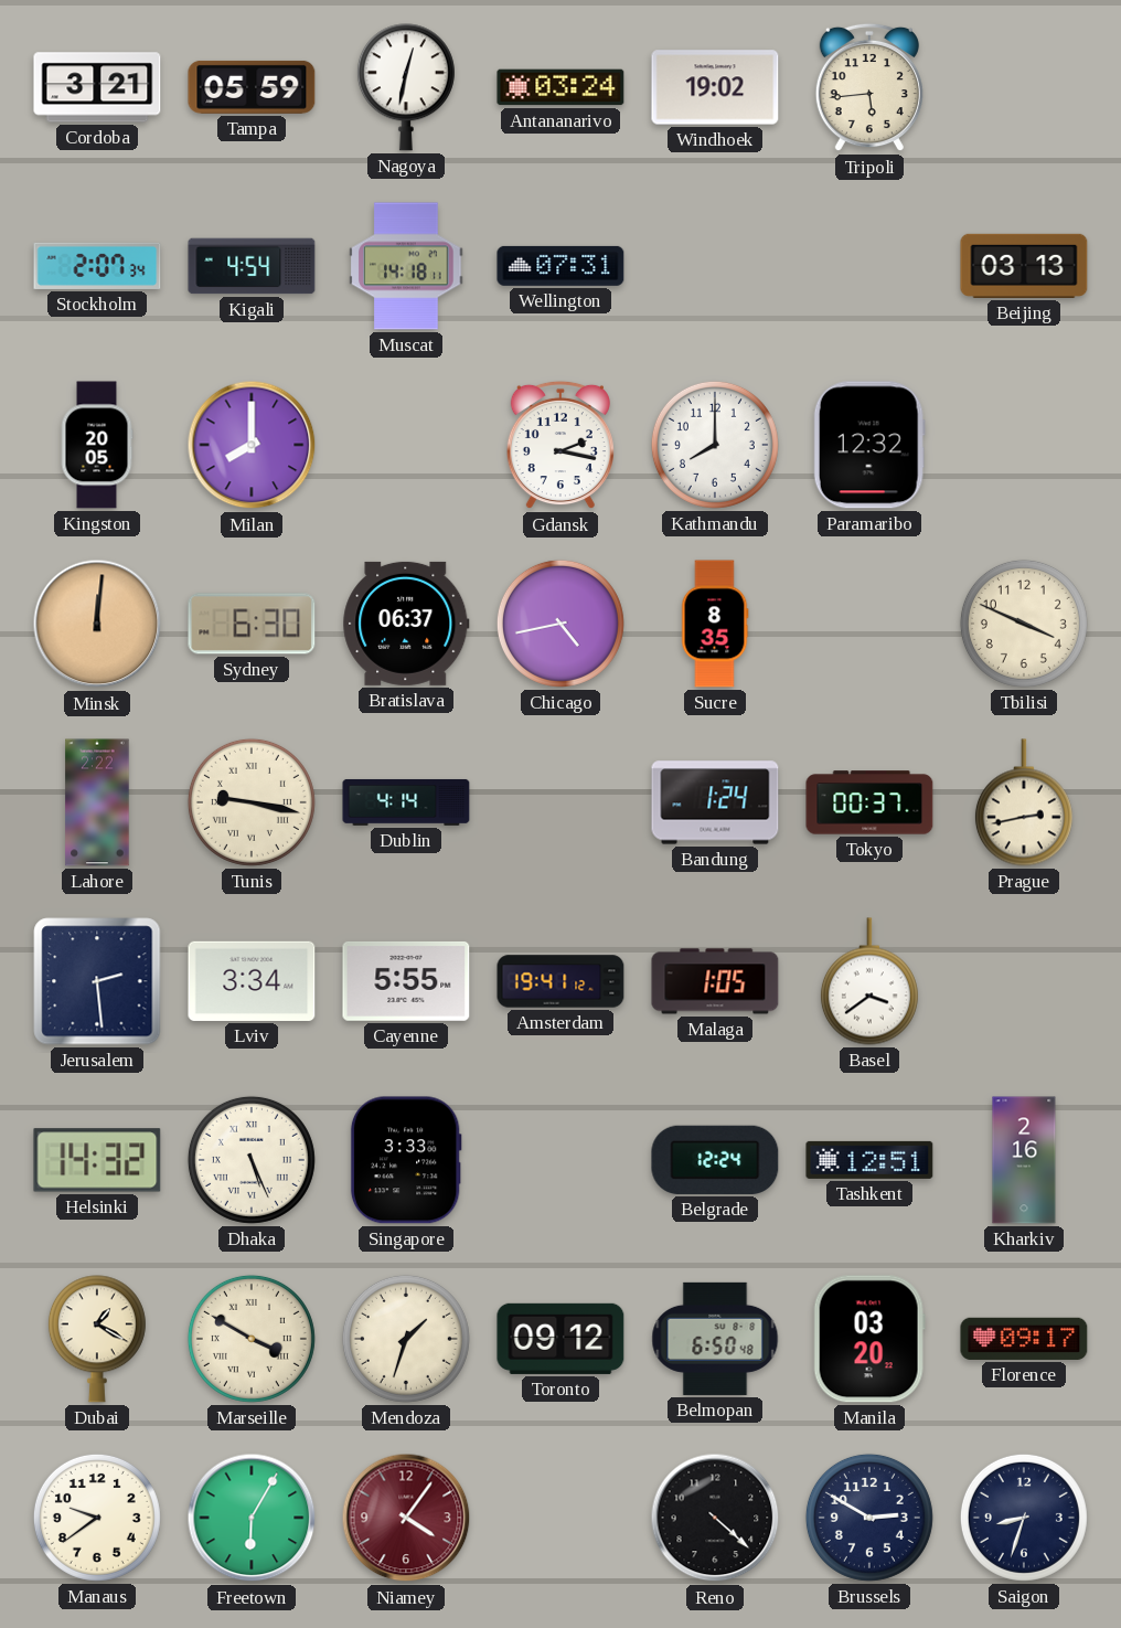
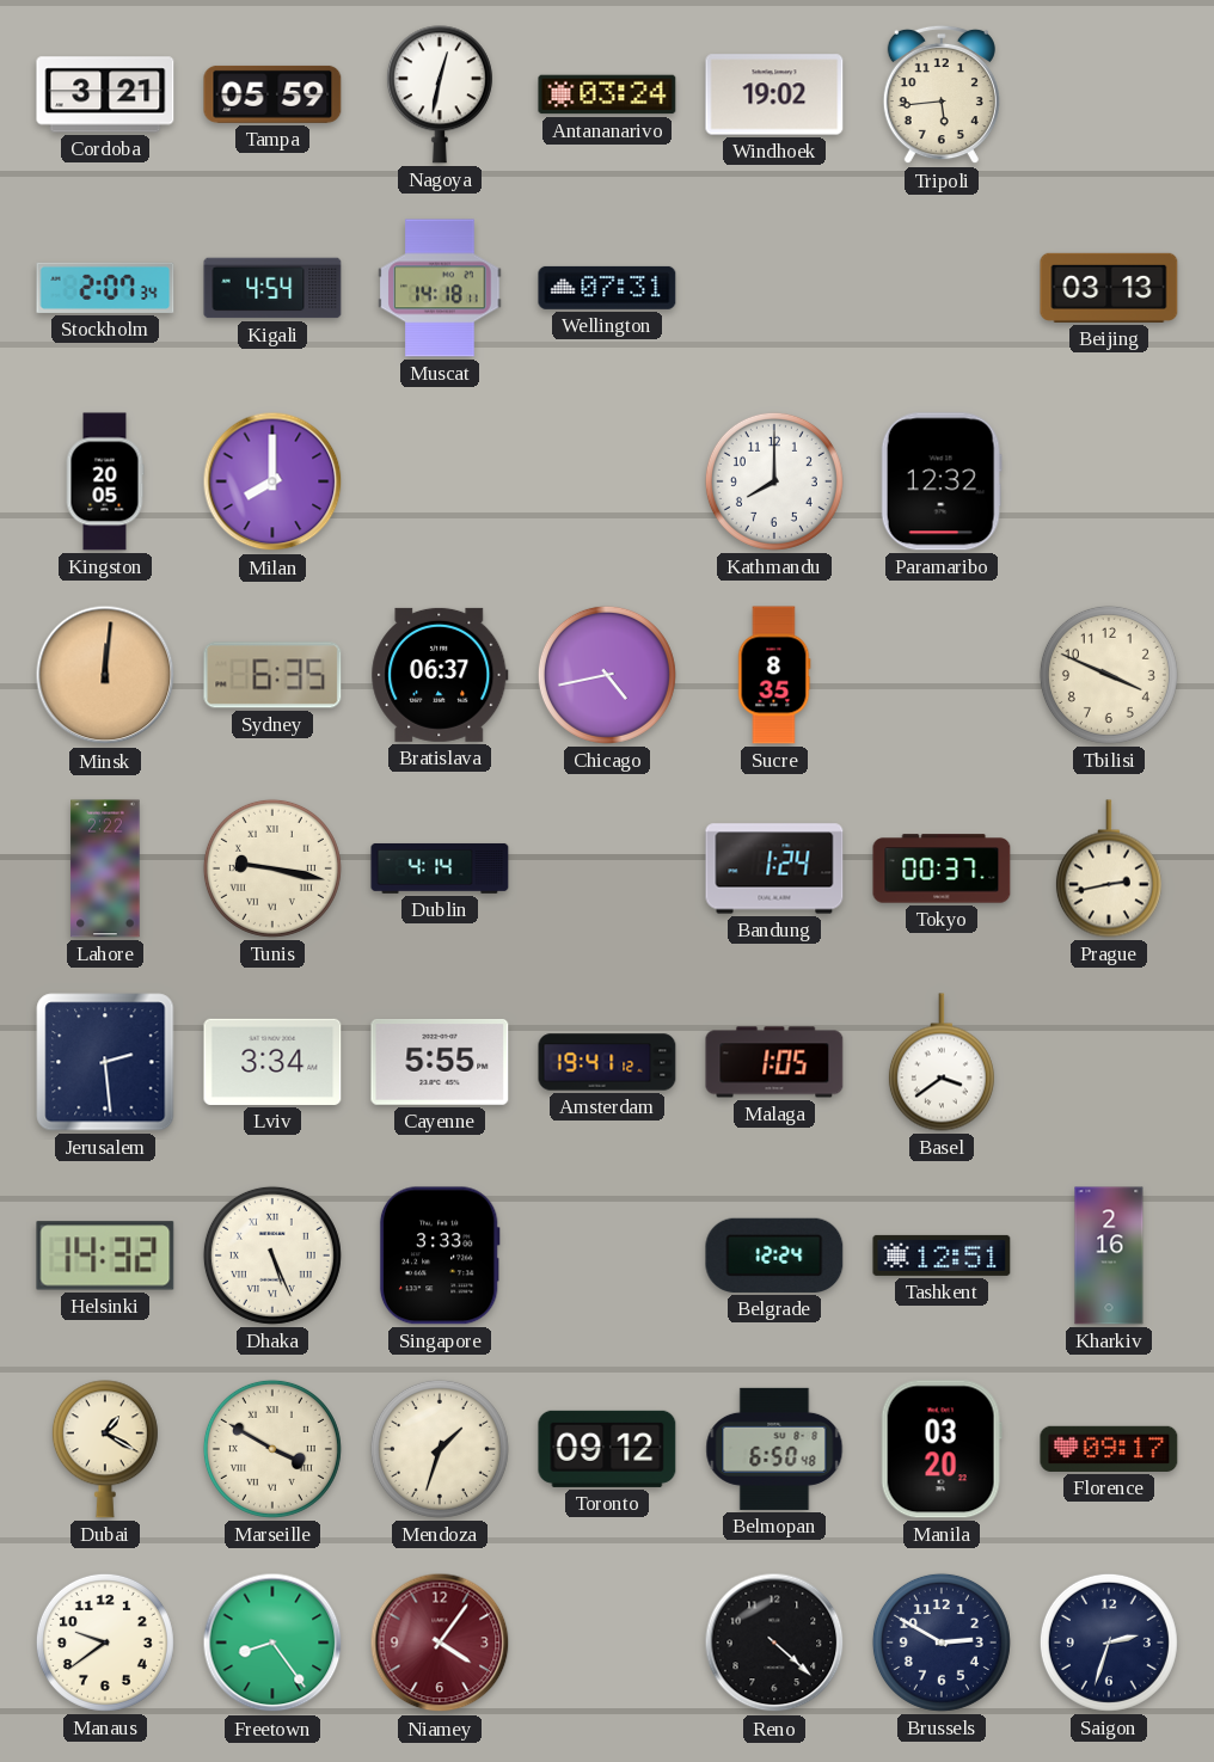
Gdansk: 2:17 -> none (560, 445)
Sydney: 6:30 -> 6:35 (272, 675)
Freetown: 6:05 -> 8:24 (272, 1643)
Saigon: 8:33 -> 2:33 (1109, 1643)
